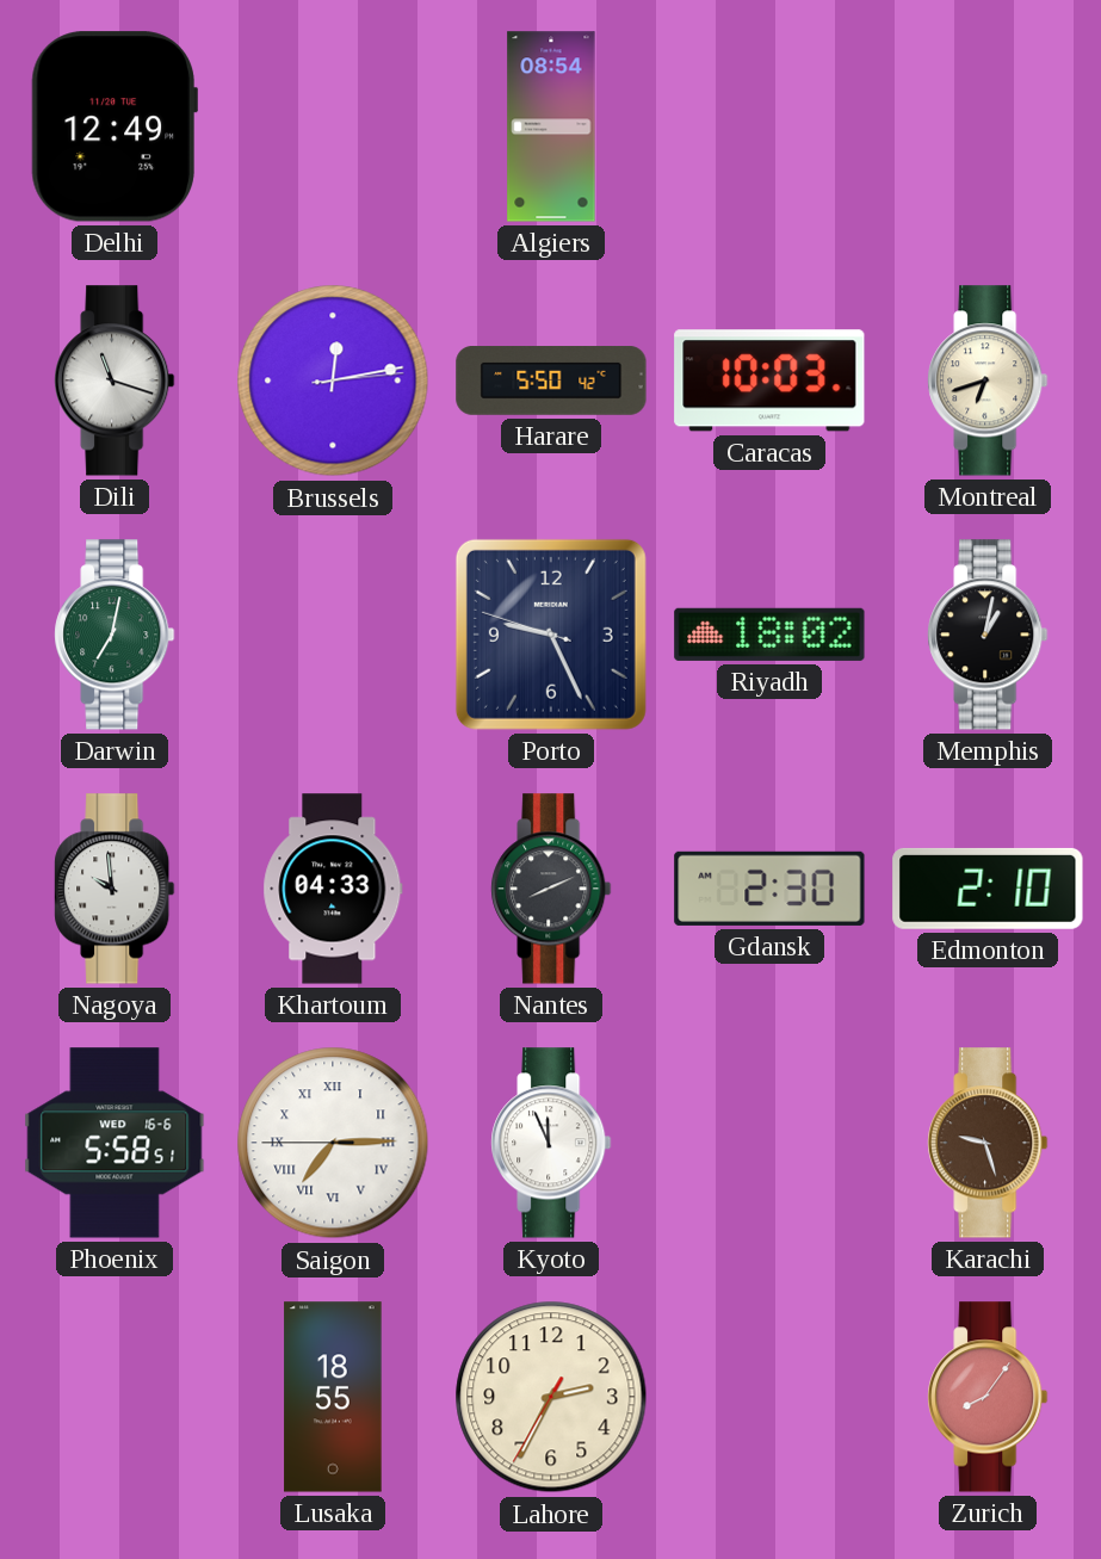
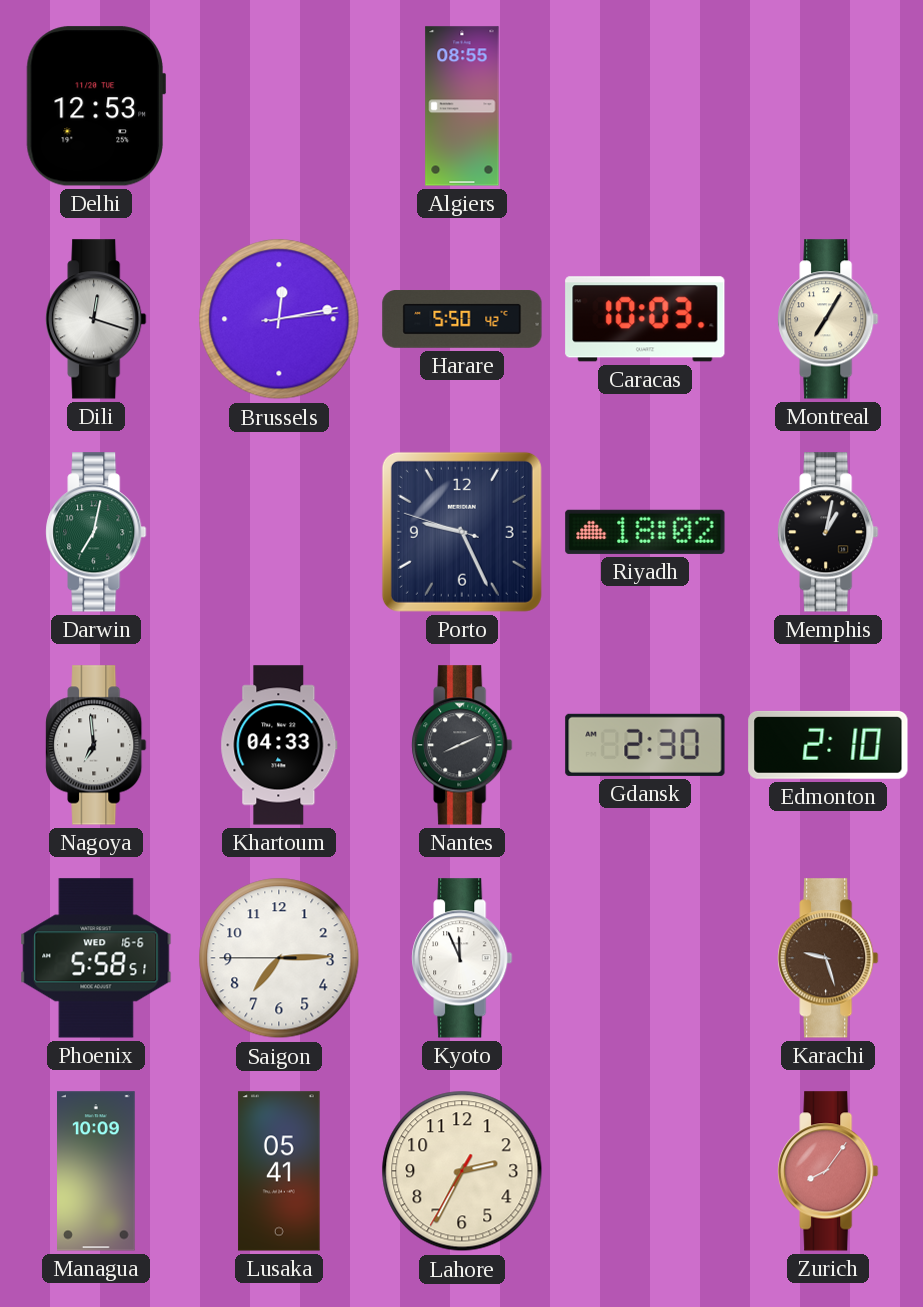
Delhi: 12:49 -> 12:53 (96, 106)
Algiers: 08:54 -> 08:55 (462, 106)
Dili: 11:18 -> 12:18 (96, 319)
Montreal: 6:42 -> 7:05 (828, 319)
Nagoya: 9:59 -> 6:59 (96, 745)
Saigon numerals: Roman -> Arabic (279, 958)
Managua: none -> 10:09 (97, 1171)
Lusaka: 18:55 -> 05:41 (279, 1171)
